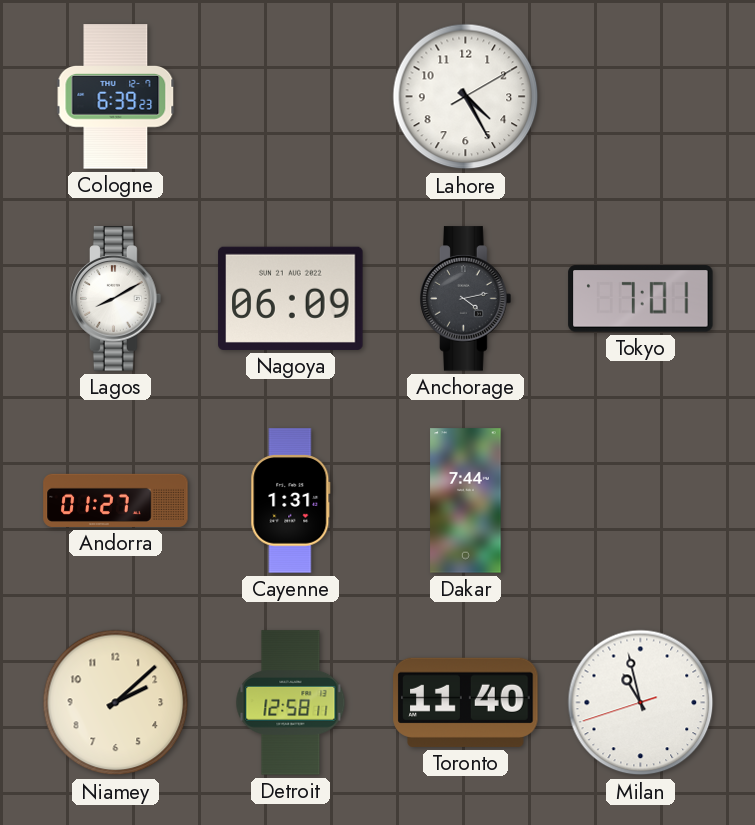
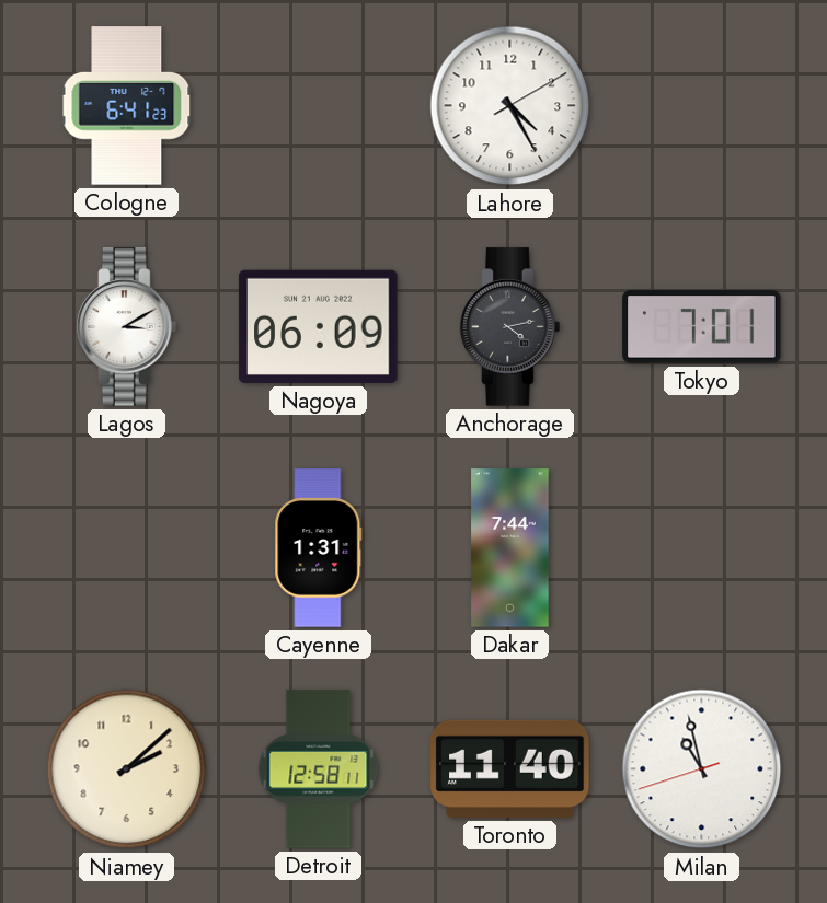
Cologne: 6:39 -> 6:41 (127, 106)
Lagos: 8:10 -> 3:10 (127, 327)
Andorra: 01:27 -> none (116, 500)
